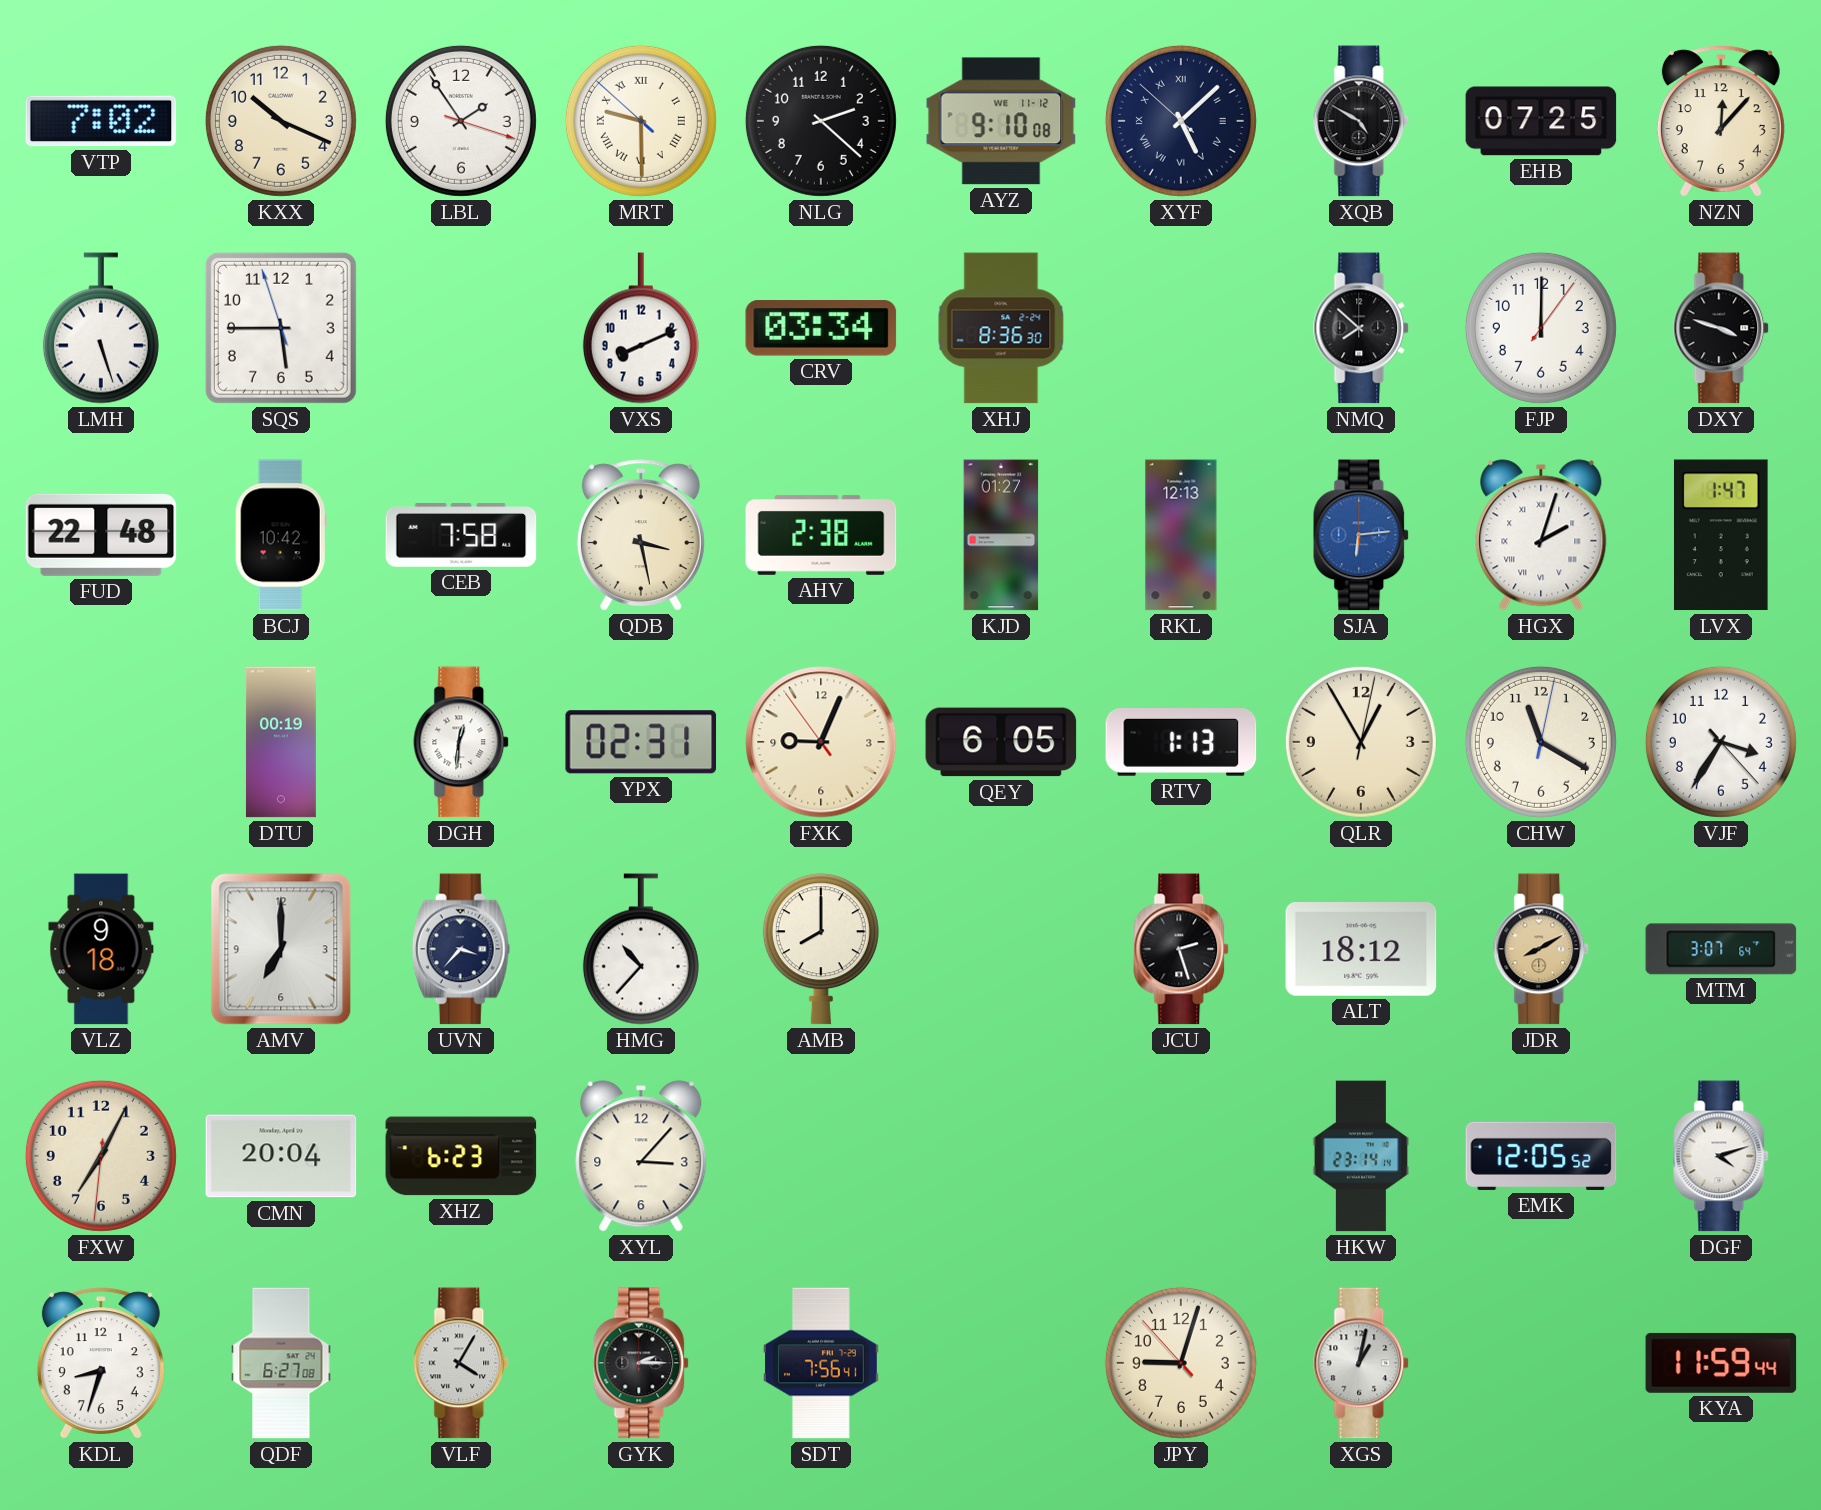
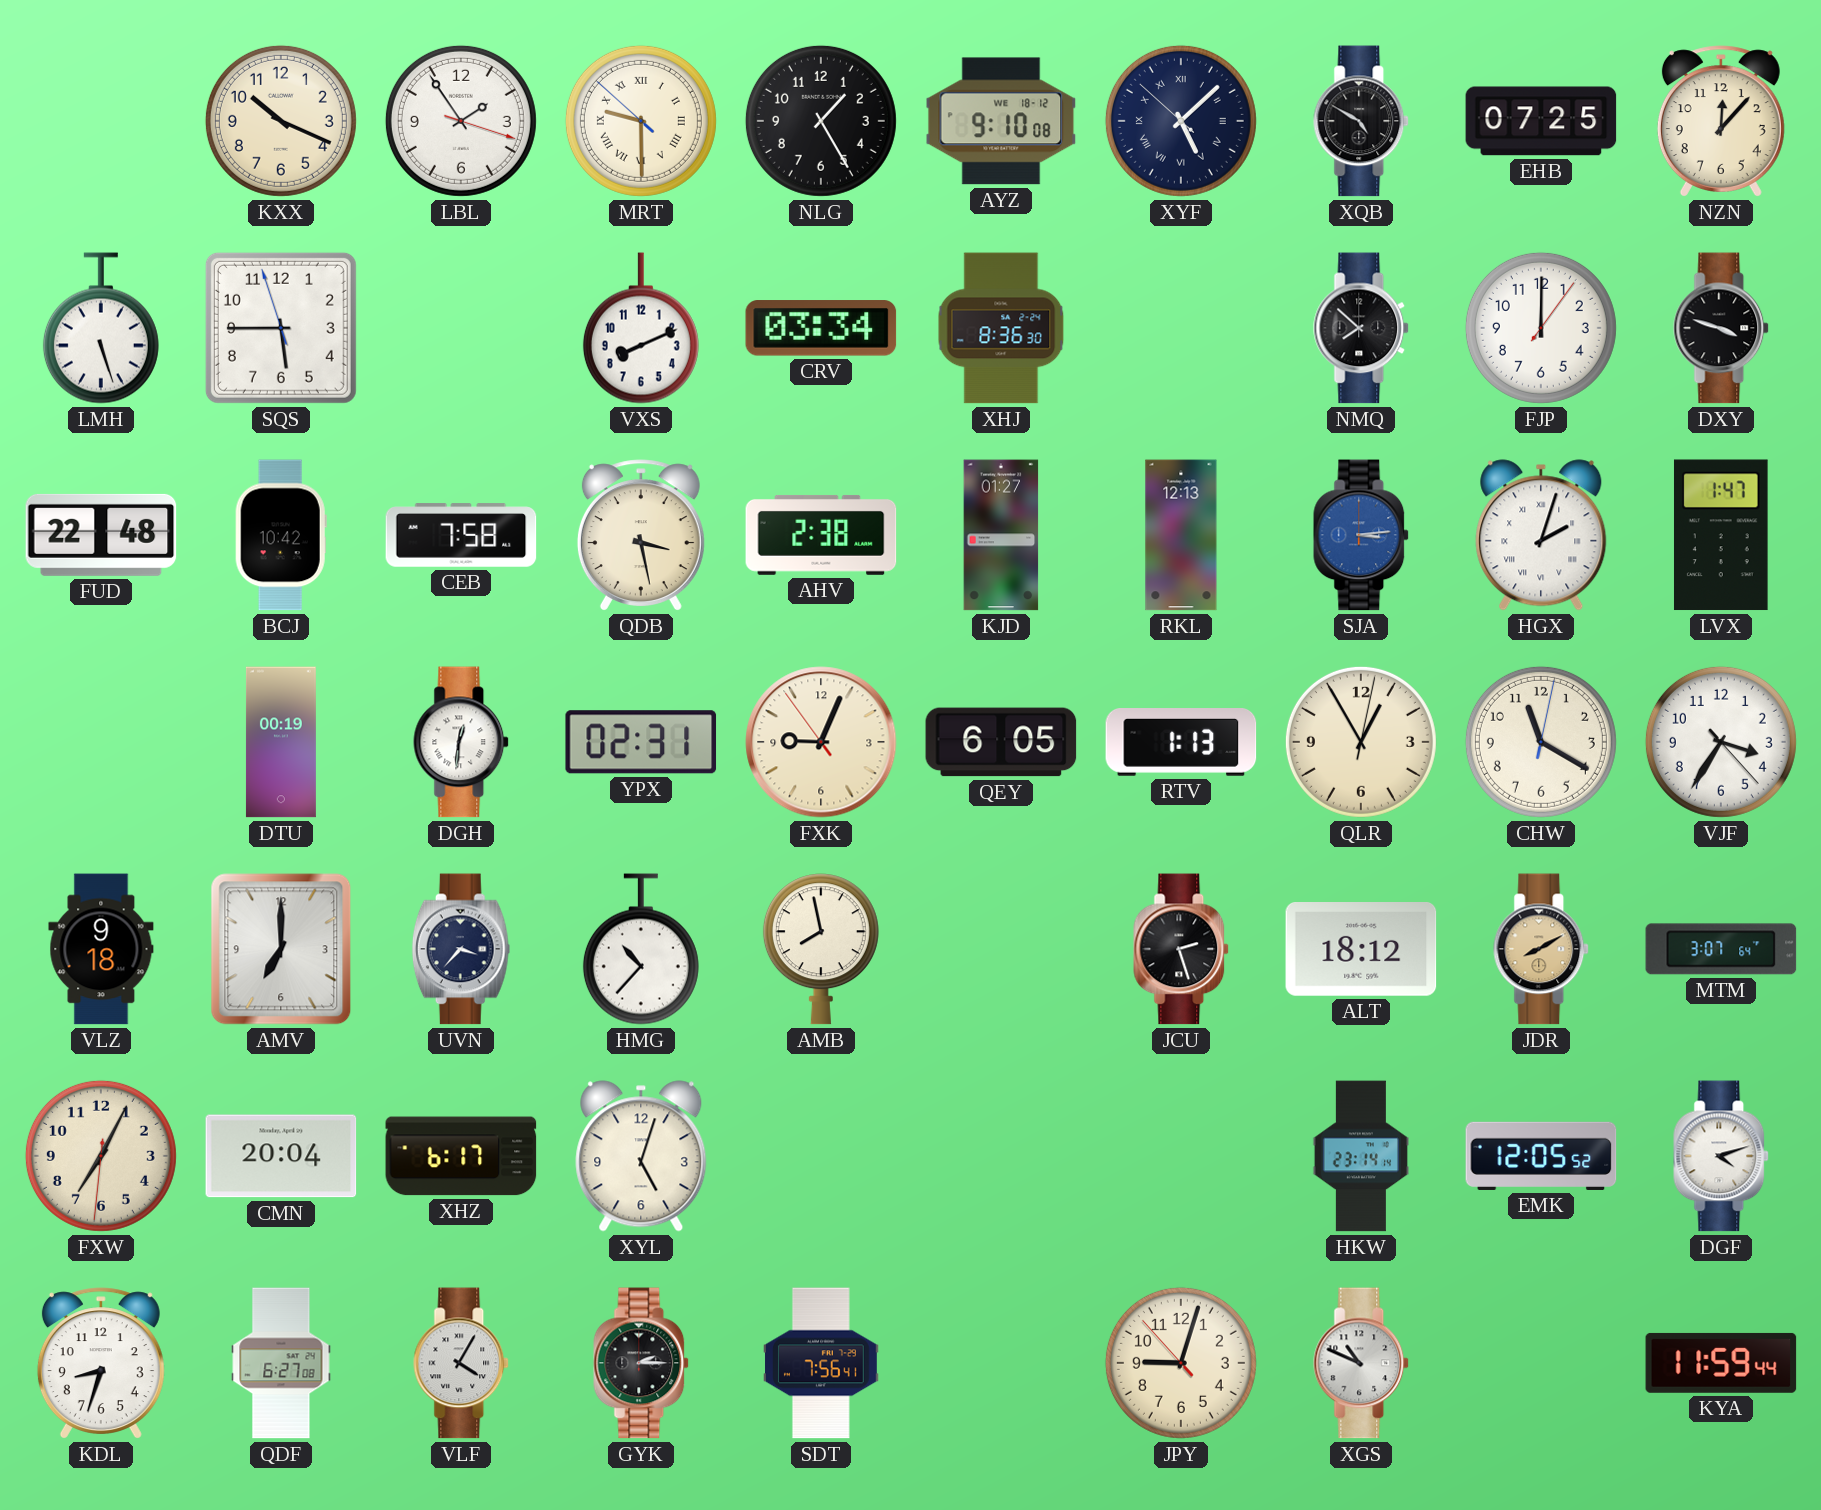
VTP: 7:02 -> none (101, 121)
NLG: 2:22 -> 1:25 (821, 121)
AYZ date: WE 11-12 -> WE 18-12 (1001, 121)
SJA: 6:14 -> 3:14 (1362, 535)
AMB: 8:00 -> 7:58 (821, 949)
XHZ: 6:23 -> 6:17 (461, 1156)
XYL: 3:07 -> 5:03 (641, 1156)
XGS: 1:02 -> 10:49 (1362, 1363)
